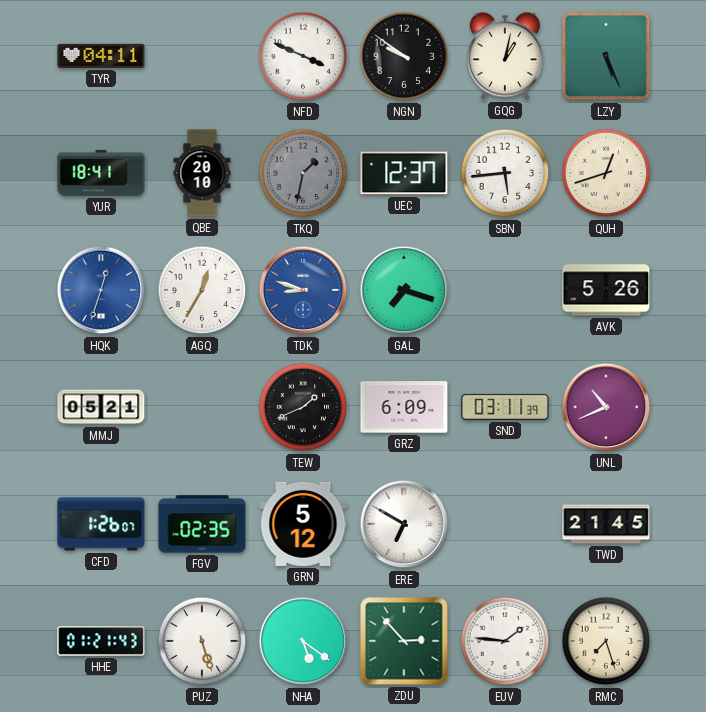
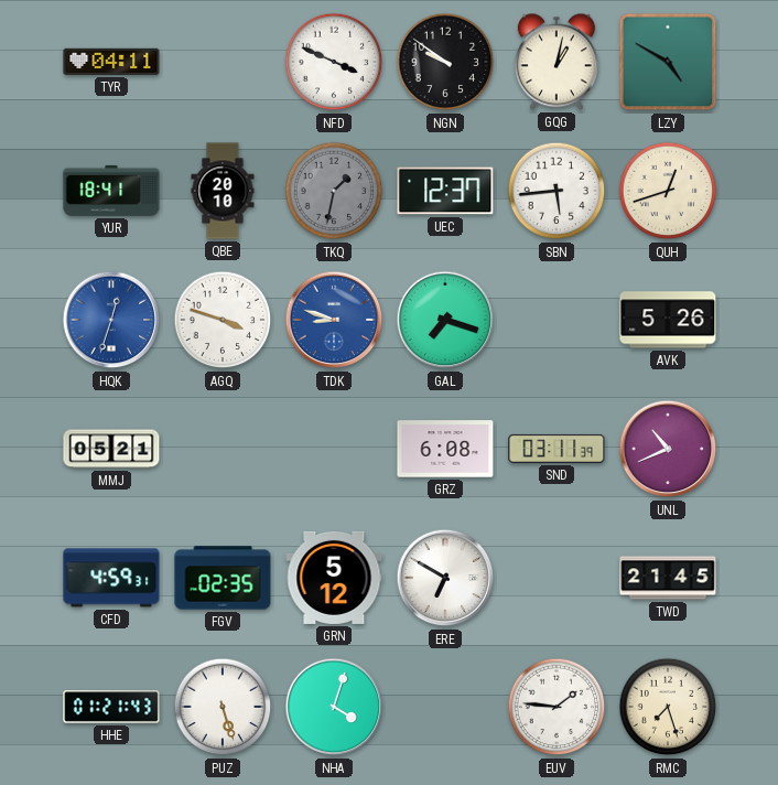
LZY: 5:26 -> 4:50 (668, 62)
AGQ: 12:35 -> 3:48 (223, 320)
TEW: 1:41 -> none (303, 407)
GRZ: 6:09 -> 6:08 (445, 449)
CFD: 1:26 -> 4:59 (111, 578)
NHA: 5:21 -> 4:03 (334, 707)
ZDU: 2:53 -> none (404, 641)
